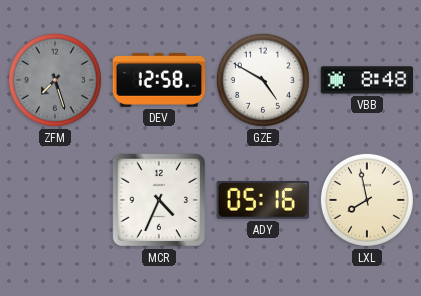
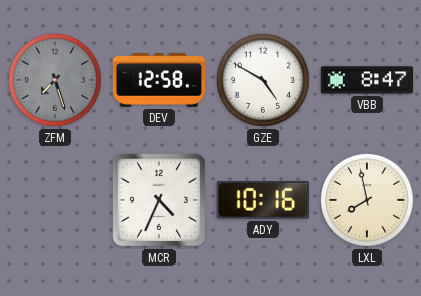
VBB: 8:48 -> 8:47 (367, 80)
ADY: 05:16 -> 10:16 (263, 200)
